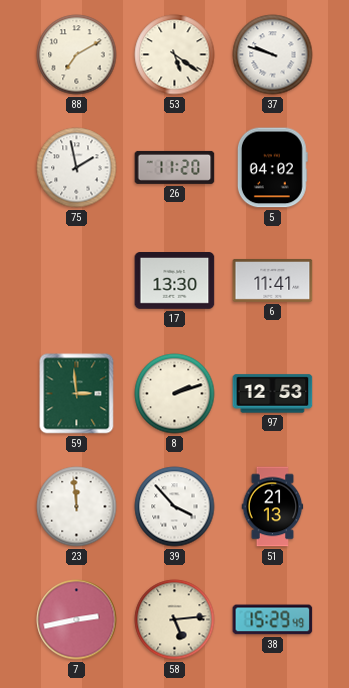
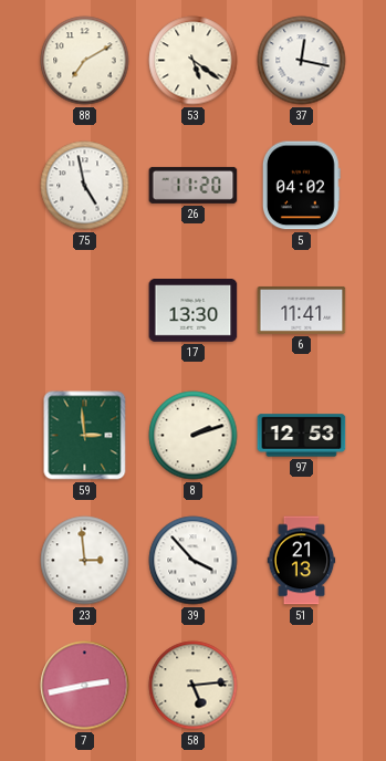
37: 9:48 -> 12:17 (302, 61)
75: 1:58 -> 4:58 (85, 186)
23: 11:59 -> 2:59 (85, 561)
38: 15:29 -> none (273, 620)
